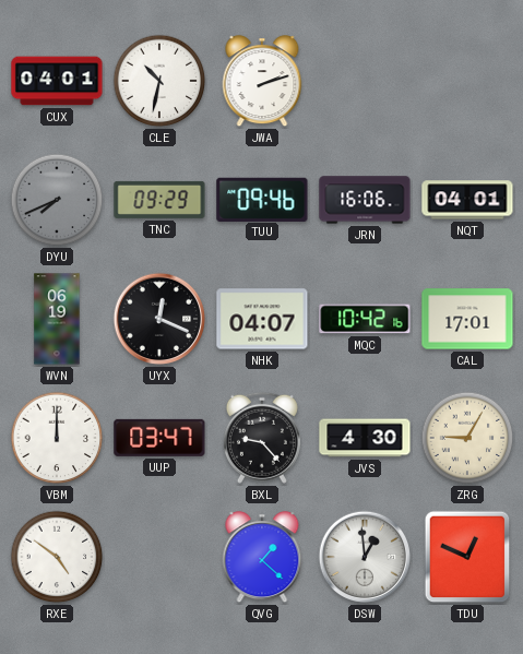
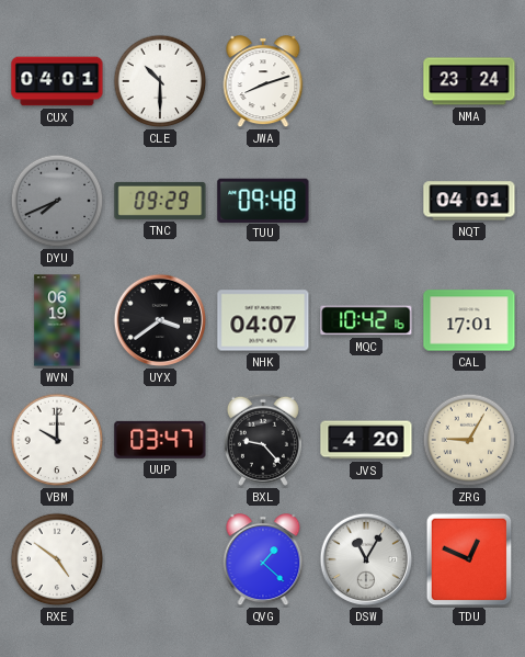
CLE: 10:32 -> 10:30 (160, 81)
JWA: 2:12 -> 8:12 (263, 82)
NMA: none -> 23:24 (469, 81)
TUU: 09:46 -> 09:48 (263, 200)
JRN: 16:06 -> none (365, 200)
UYX: 12:19 -> 3:39 (160, 320)
VBM: 12:00 -> 10:00 (57, 440)
JVS: 4:30 -> 4:20 (366, 440)
DSW: 12:59 -> 11:05 (366, 559)
